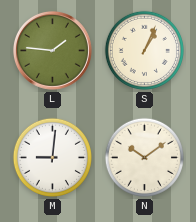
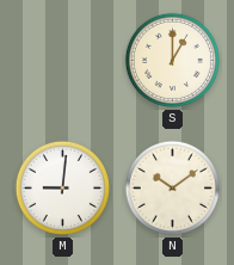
L: 1:46 -> none (52, 50)
S: 1:04 -> 1:00 (172, 60)
